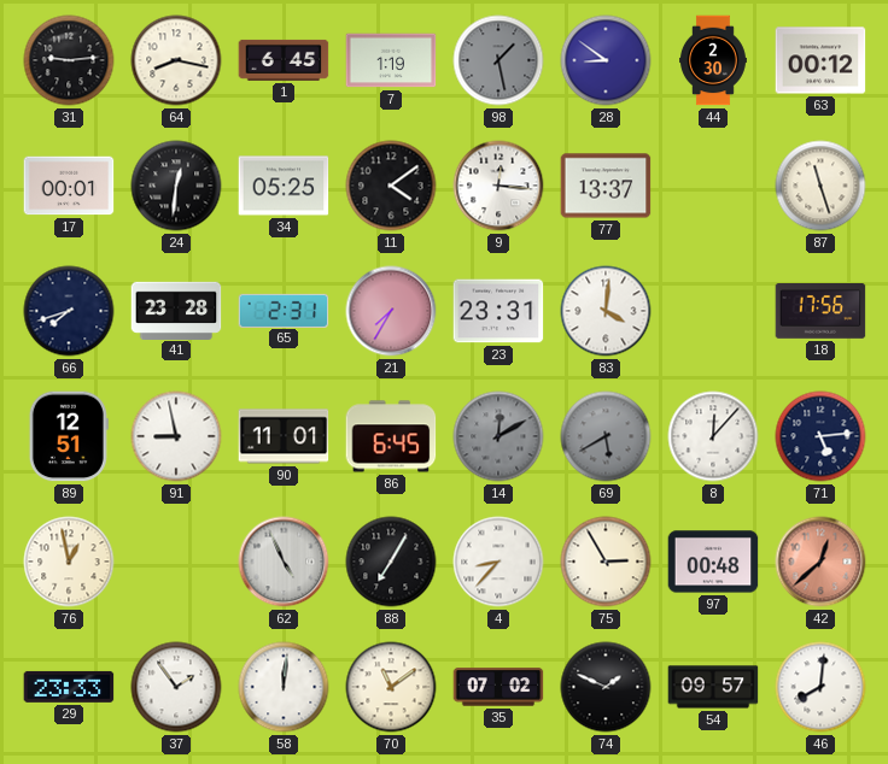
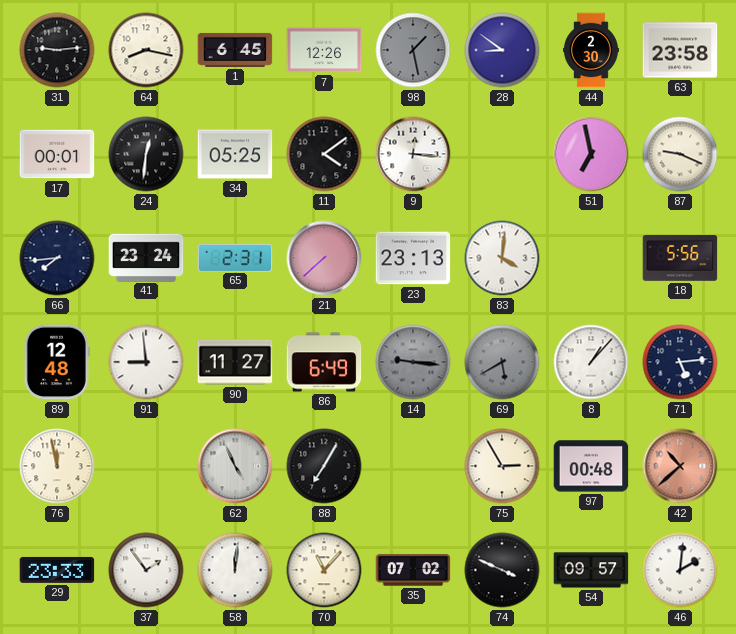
7: 1:19 -> 12:26 (324, 50)
63: 00:12 -> 23:58 (680, 50)
77: 13:37 -> none (606, 186)
51: none -> 6:58 (591, 154)
87: 11:27 -> 9:19 (680, 154)
66: 7:42 -> 7:44 (57, 258)
41: 23:28 -> 23:24 (146, 257)
21: 7:35 -> 7:38 (324, 258)
23: 23:31 -> 23:13 (413, 258)
18: 17:56 -> 5:56 (680, 259)
89: 12:51 -> 12:48 (57, 362)
91: 8:58 -> 8:59 (146, 362)
90: 11:01 -> 11:27 (235, 362)
86: 6:45 -> 6:49 (324, 362)
14: 12:10 -> 9:16 (413, 362)
8: 12:07 -> 1:07 (591, 362)
76: 12:58 -> 11:58 (57, 466)
4: 8:37 -> none (498, 562)
42: 12:38 -> 10:38 (680, 466)
70: 11:09 -> 11:07 (324, 570)
74: 1:49 -> 3:49 (502, 570)
46: 8:01 -> 2:01 (680, 570)
